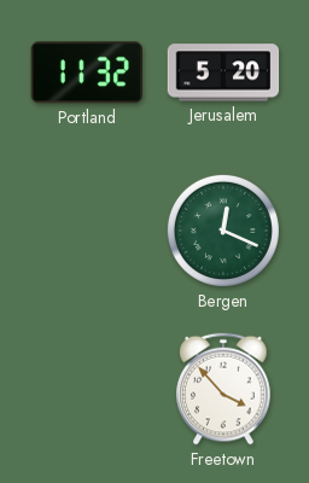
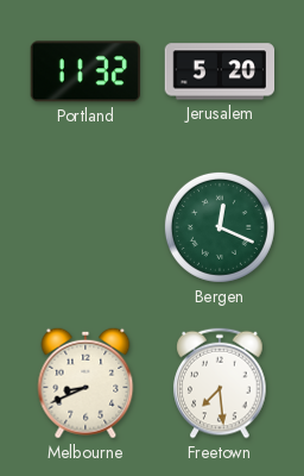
Melbourne: none -> 8:41 (85, 383)
Freetown: 3:53 -> 7:29 (220, 383)
